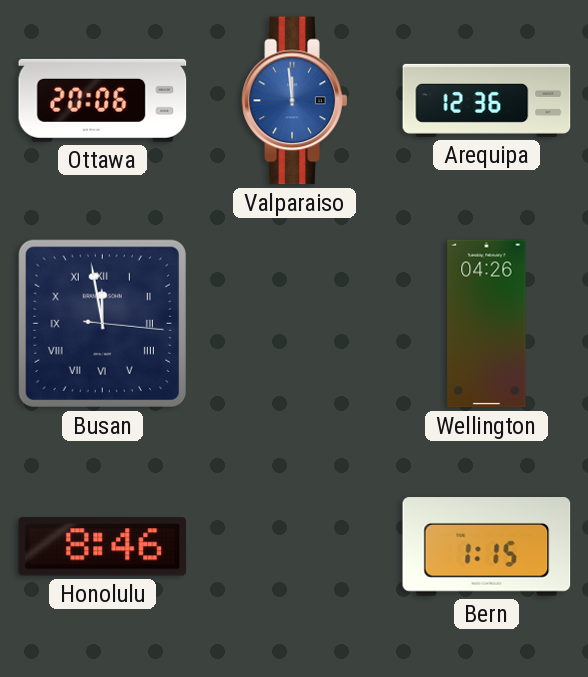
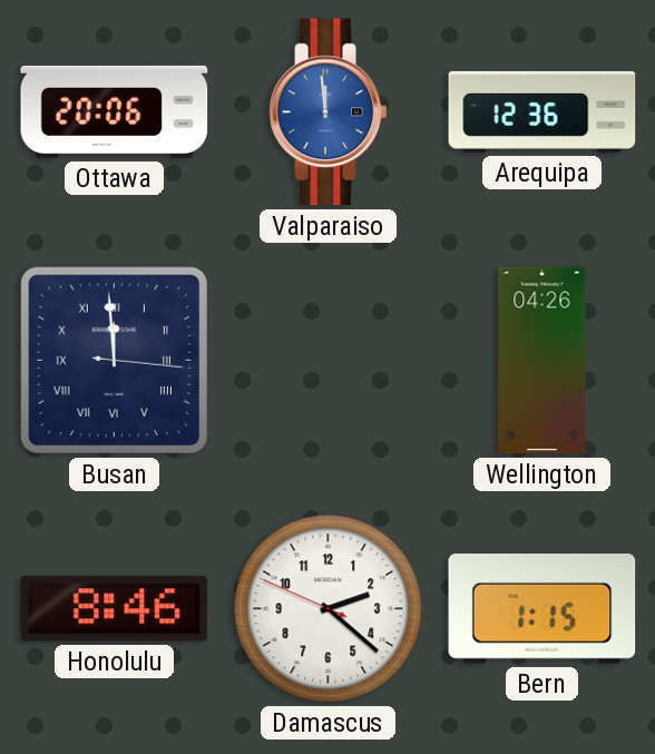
Busan: 11:58 -> 11:59 (114, 360)
Damascus: none -> 2:21 (329, 609)
